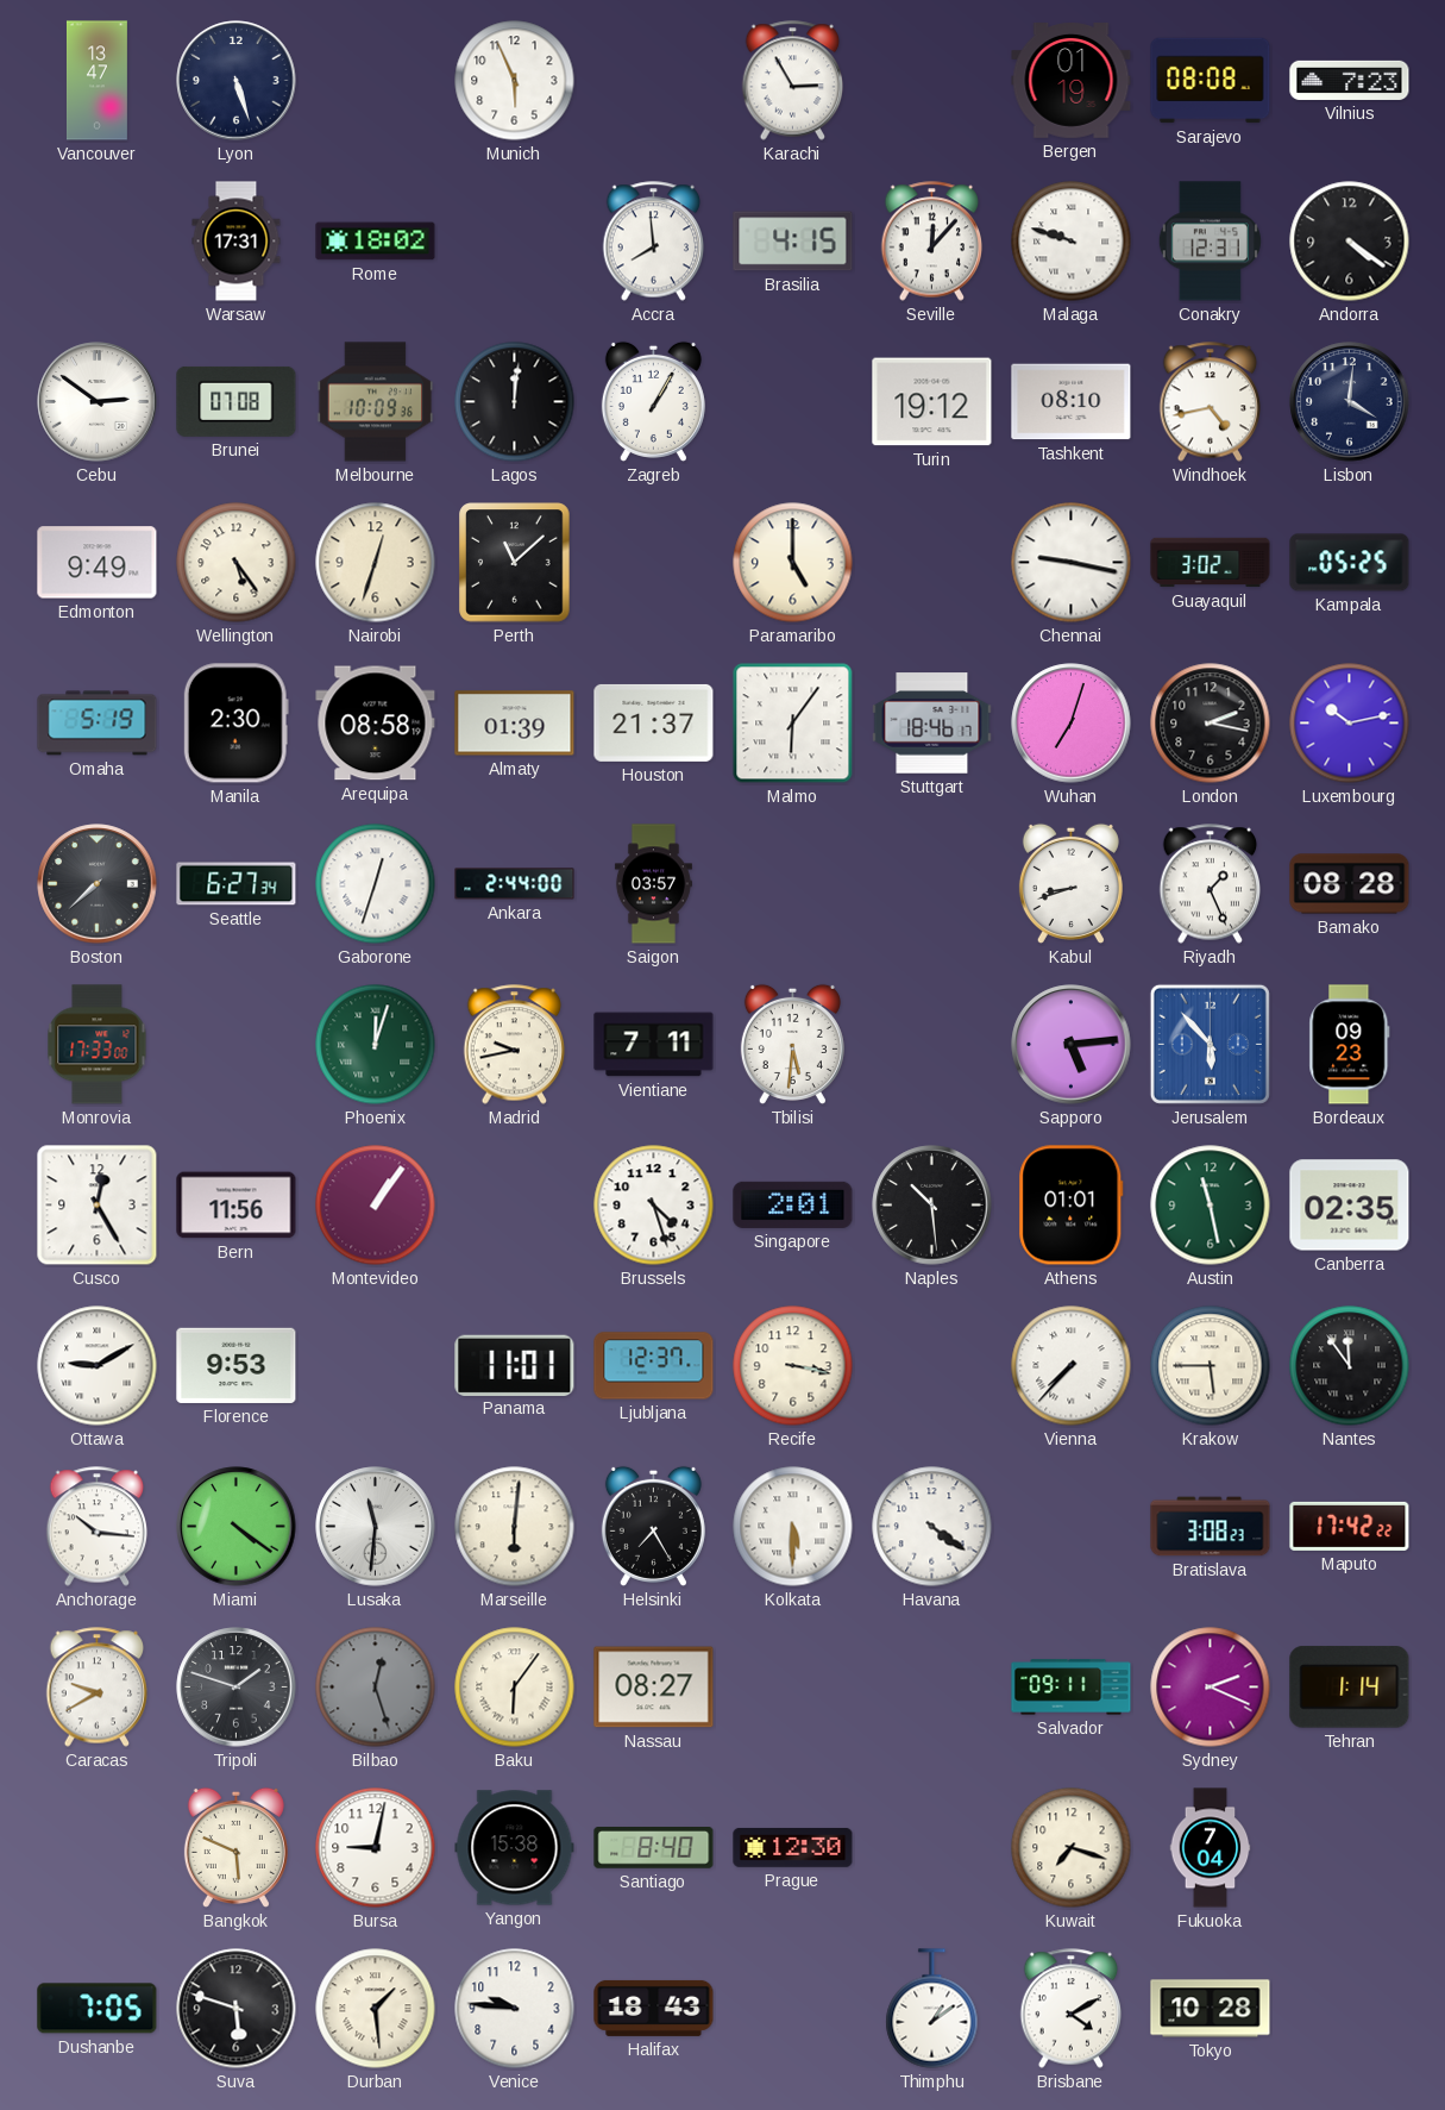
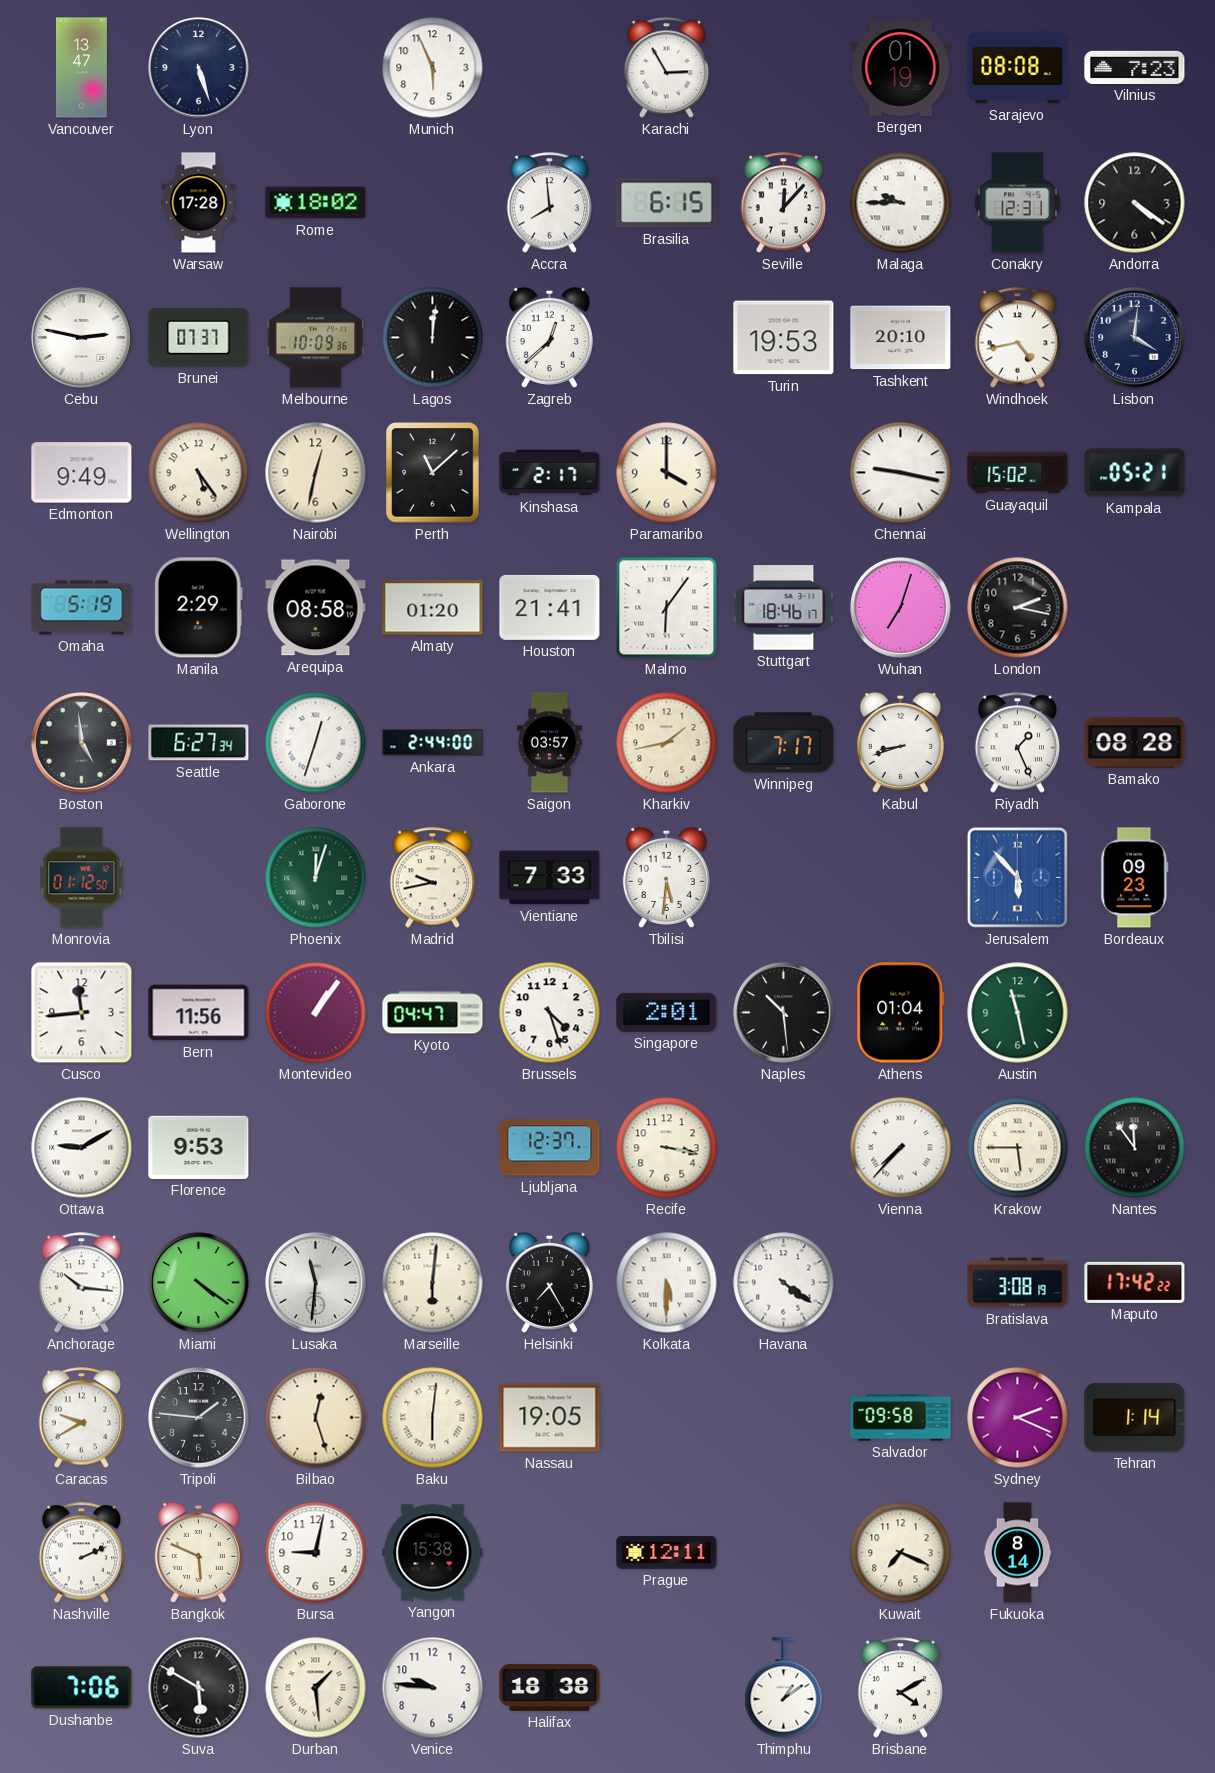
Warsaw: 17:31 -> 17:28 (199, 203)
Brasilia: 4:15 -> 6:15 (667, 203)
Malaga: 9:48 -> 9:45 (901, 203)
Cebu: 2:51 -> 2:47 (82, 338)
Brunei: 07:08 -> 07:37 (199, 337)
Zagreb: 1:05 -> 12:38 (549, 337)
Turin: 19:12 -> 19:53 (784, 338)
Tashkent: 08:10 -> 20:10 (901, 338)
Nairobi: 12:33 -> 12:32 (316, 473)
Kinshasa: none -> 2:17 (550, 473)
Paramaribo: 5:00 -> 4:00 (667, 473)
Guayaquil: 3:02 -> 15:02 (1018, 473)
Kampala: 05:25 -> 05:21 (1135, 473)
Manila: 2:30 -> 2:29 (198, 608)
Almaty: 01:39 -> 01:20 (433, 608)
Houston: 21:37 -> 21:41 (550, 607)
Luxembourg: 10:13 -> none (1350, 724)
Boston: 7:38 -> 4:59 (82, 743)
Kharkiv: none -> 1:43 (667, 743)
Winnipeg: none -> 7:17 (784, 743)
Monrovia: 17:33 -> 01:12 (82, 878)
Vientiane: 7:11 -> 7:33 (550, 878)
Sapporo: 5:14 -> none (1072, 1045)
Cusco: 12:25 -> 11:44 (82, 1013)
Kyoto: none -> 04:47 (433, 1013)
Athens: 01:01 -> 01:04 (901, 1013)
Canberra: 02:35 -> none (1350, 1206)
Panama: 11:01 -> none (515, 1365)
Bratislava: 3:08:23 -> 3:08:19 (1018, 1283)
Tripoli: 1:48 -> 1:46 (199, 1418)
Bilbao dial: grey -> cream (316, 1418)
Baku: 6:06 -> 6:01 (433, 1418)
Nassau: 08:27 -> 19:05 (550, 1418)
Salvador: 09:11 -> 09:58 (901, 1418)
Nashville: none -> 2:11 (82, 1553)
Santiago: 8:40 -> none (654, 1848)
Prague: 12:30 -> 12:11 (667, 1552)
Kuwait: 7:18 -> 7:19 (901, 1553)
Fukuoka: 7:04 -> 8:14 (1018, 1553)
Dushanbe: 7:05 -> 7:06 (82, 1688)
Suva: 5:48 -> 5:50 (199, 1688)
Halifax: 18:43 -> 18:38 (550, 1687)
Tokyo: 10:28 -> none (1211, 2009)
